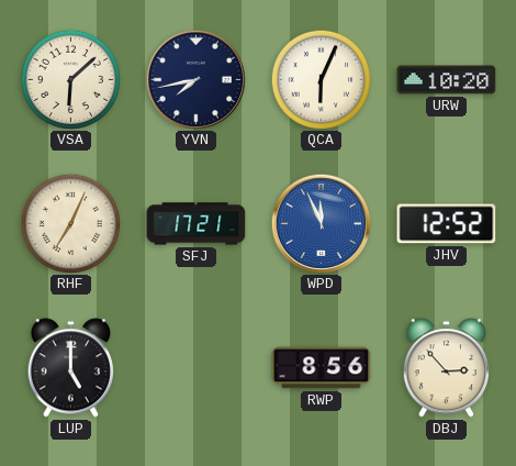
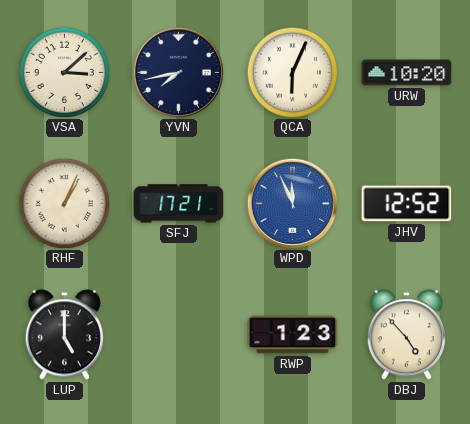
VSA: 6:08 -> 3:08 (64, 72)
RHF: 7:04 -> 1:04 (64, 203)
RWP: 8:56 -> 1:23 (293, 335)
DBJ: 2:53 -> 4:53 (406, 335)
